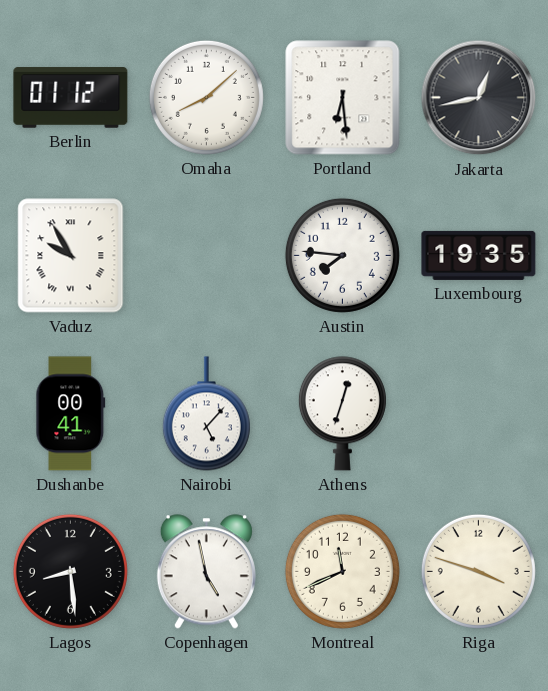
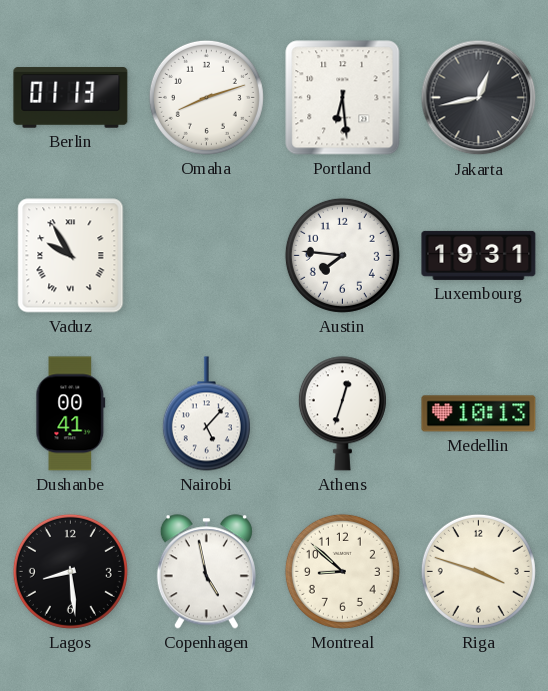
Berlin: 01:12 -> 01:13 (71, 98)
Omaha: 8:08 -> 8:12 (206, 97)
Luxembourg: 19:35 -> 19:31 (479, 255)
Medellin: none -> 10:13 (479, 414)
Montreal: 11:41 -> 8:52 (342, 571)
